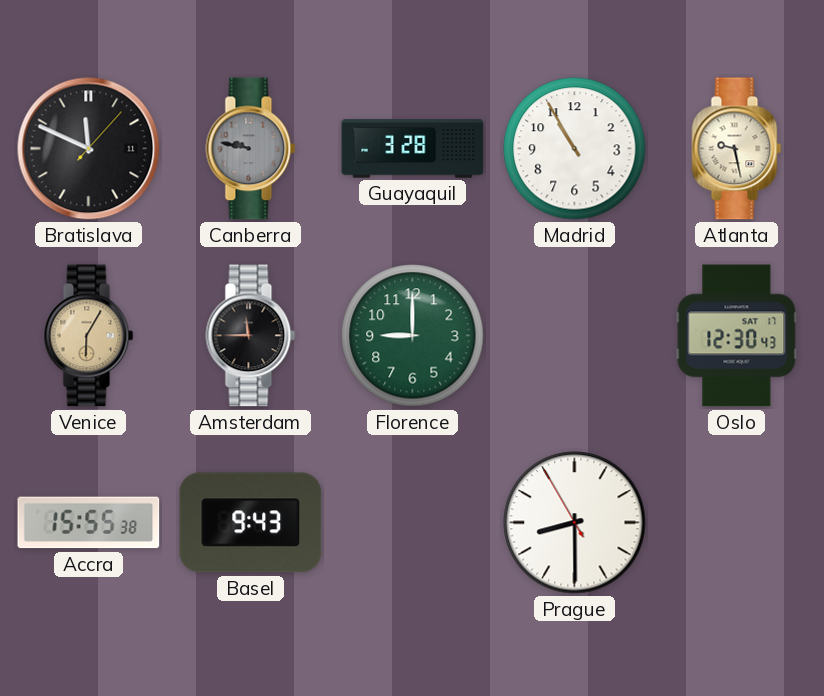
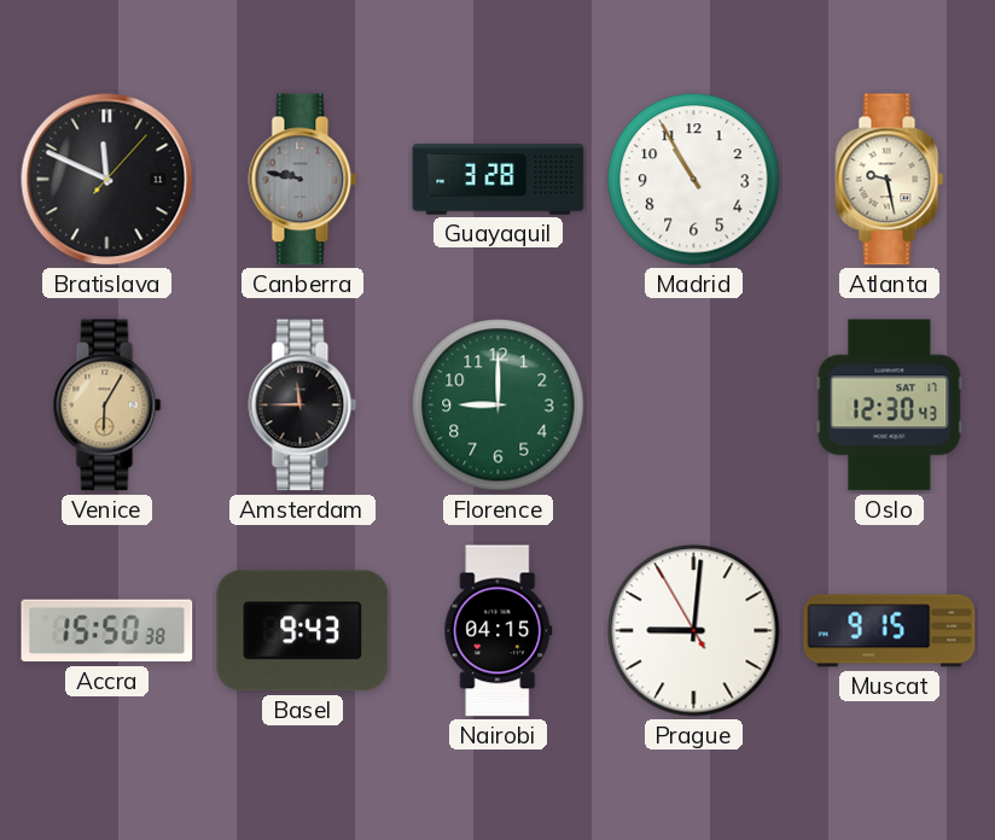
Accra: 15:55 -> 15:50 (107, 631)
Nairobi: none -> 04:15 (499, 631)
Prague: 8:29 -> 9:00 (694, 631)
Muscat: none -> 9:15 (890, 631)
